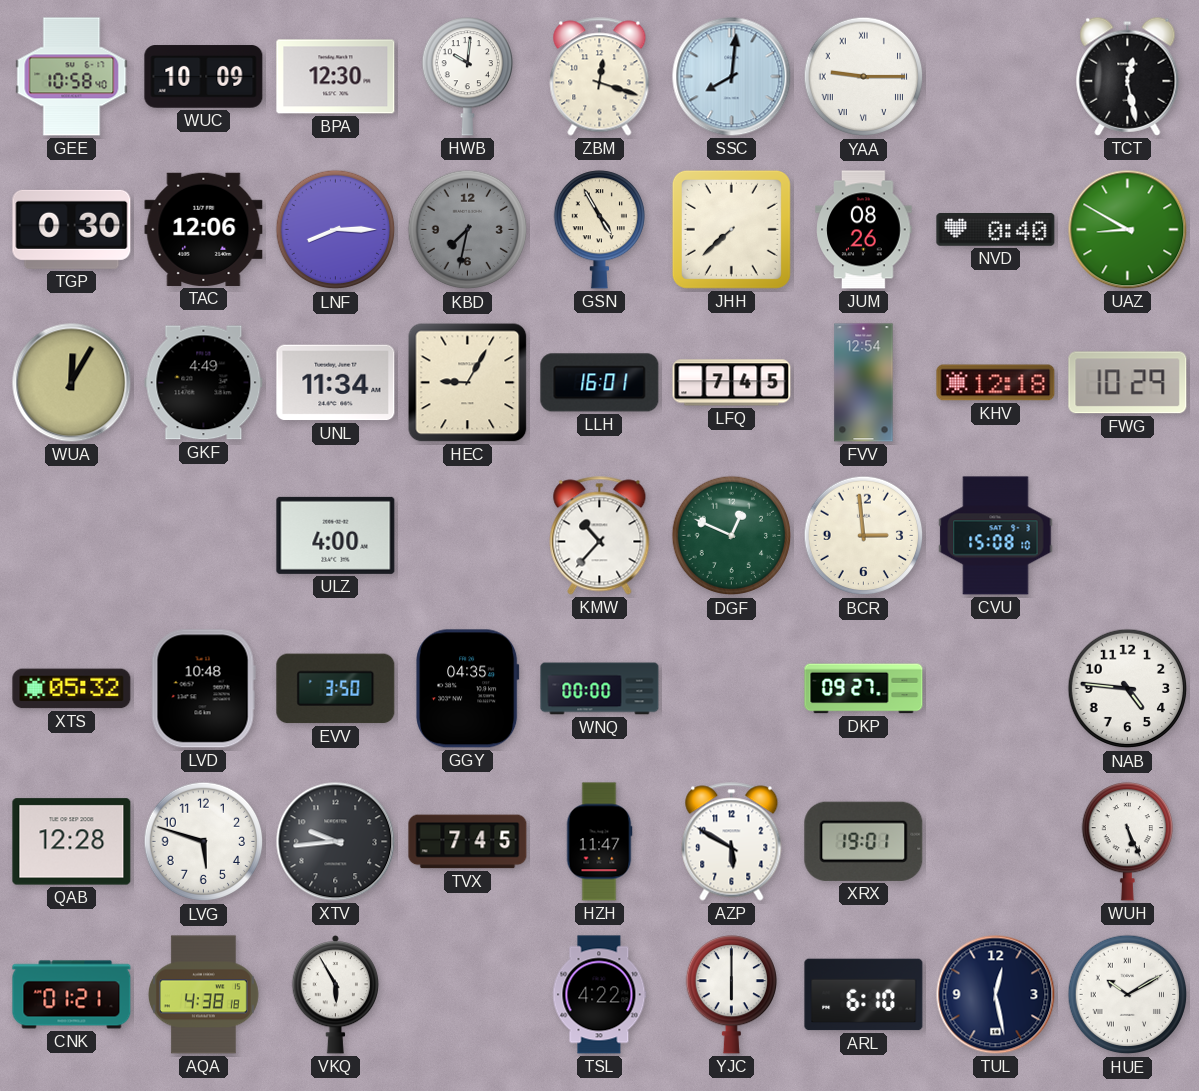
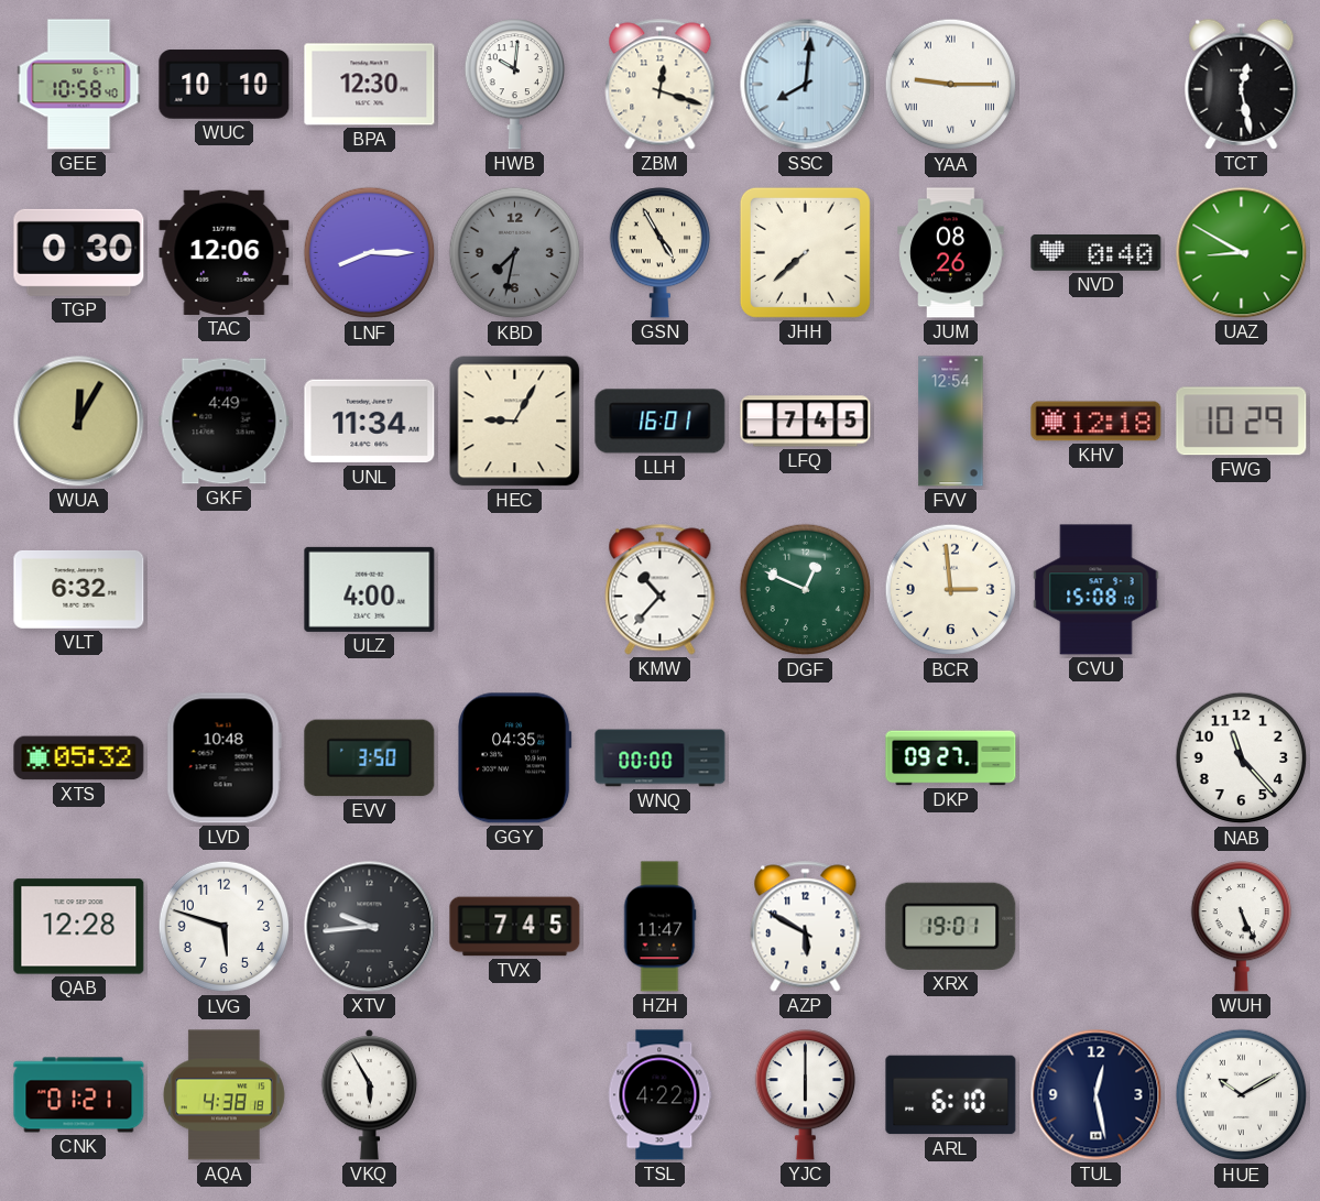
WUC: 10:09 -> 10:10 (225, 85)
VLT: none -> 6:32 (79, 589)
NAB: 4:46 -> 11:23 (1242, 758)
